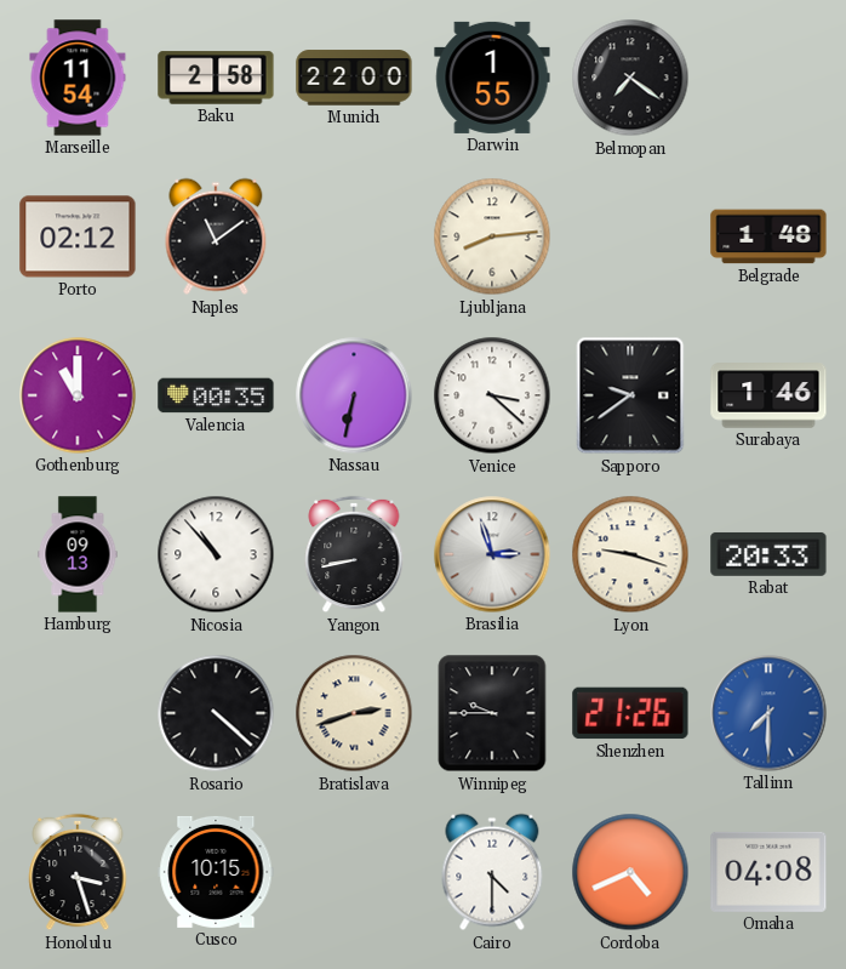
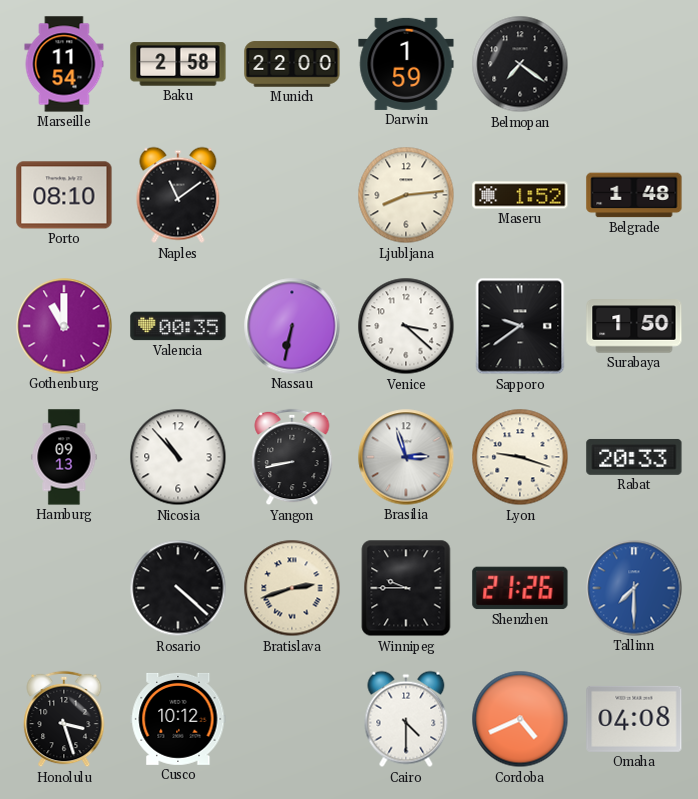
Darwin: 1:55 -> 1:59 (406, 64)
Porto: 02:12 -> 08:10 (64, 195)
Maseru: none -> 1:52 (520, 195)
Surabaya: 1:46 -> 1:50 (634, 326)
Cusco: 10:15 -> 10:12 (178, 719)
